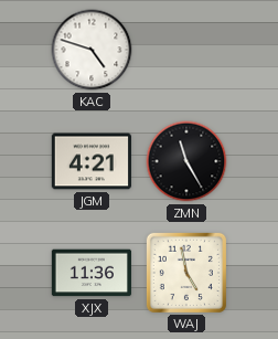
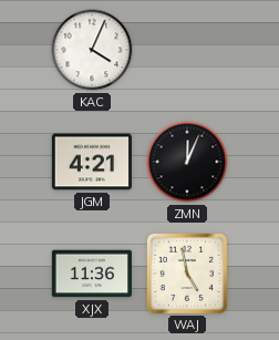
KAC: 4:48 -> 4:04 (92, 50)
ZMN: 11:25 -> 12:04 (187, 162)
